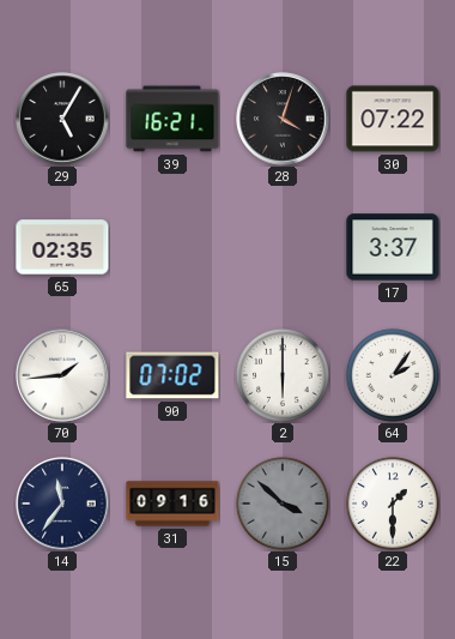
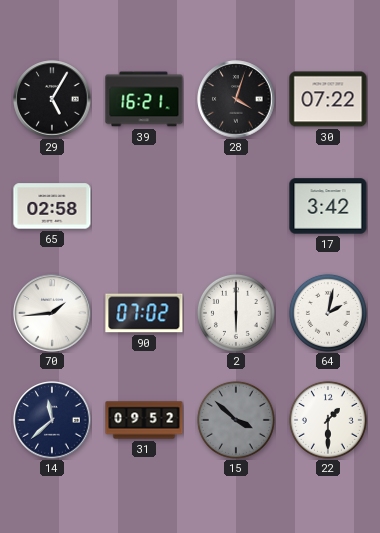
65: 02:35 -> 02:58 (52, 206)
17: 3:37 -> 3:42 (328, 206)
64: 2:06 -> 2:02 (328, 313)
14: 11:36 -> 11:38 (52, 420)
31: 09:16 -> 09:52 (144, 420)
